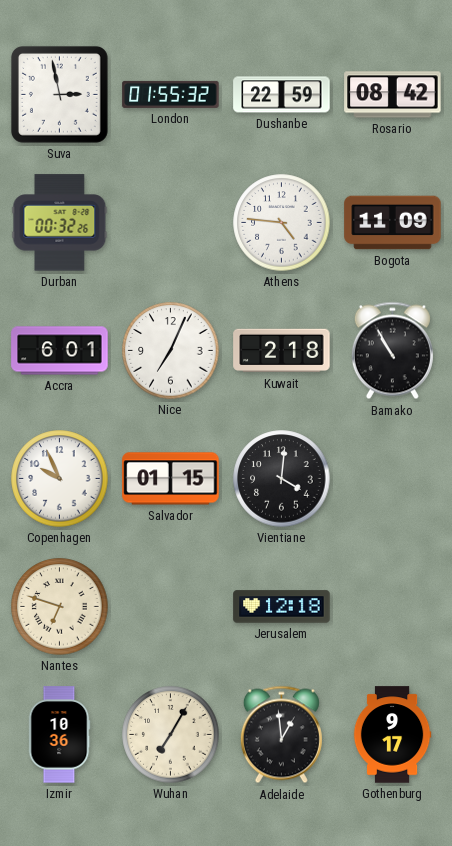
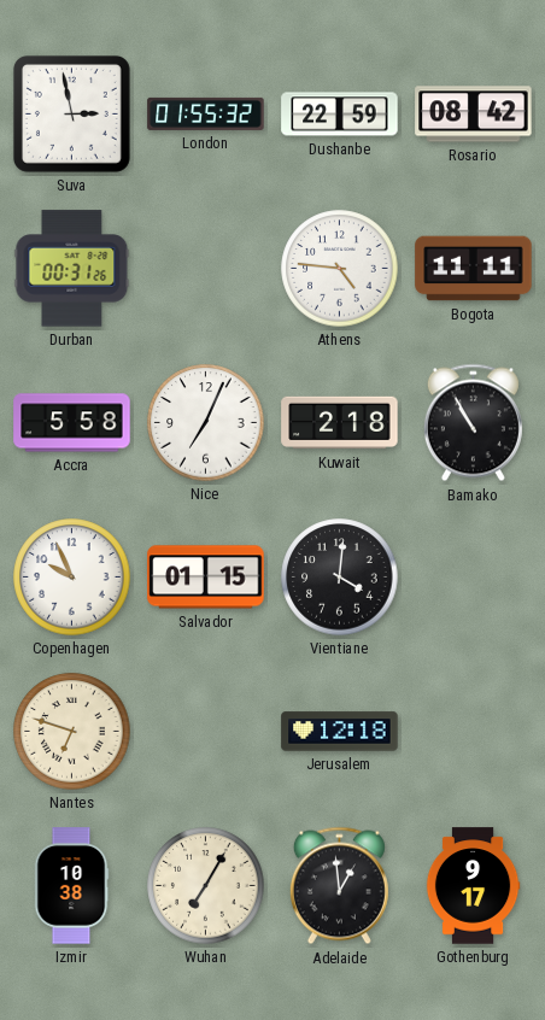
Durban: 00:32 -> 00:31 (72, 269)
Bogota: 11:09 -> 11:11 (474, 269)
Accra: 6:01 -> 5:58 (72, 423)
Izmir: 10:36 -> 10:38 (71, 886)
